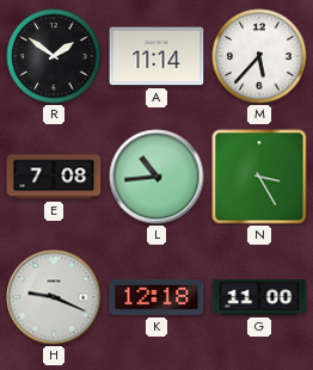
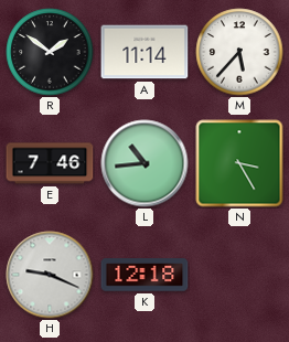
E: 7:08 -> 7:46 (50, 163)
G: 11:00 -> none (259, 297)
